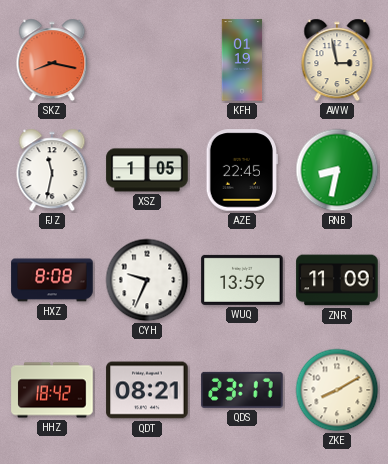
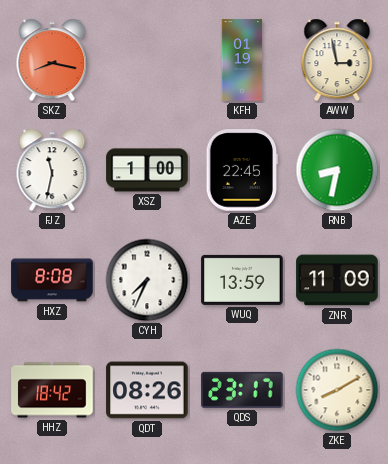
XSZ: 1:05 -> 1:00 (147, 170)
CYH: 9:34 -> 7:34 (147, 280)
QDT: 08:21 -> 08:26 (147, 390)
